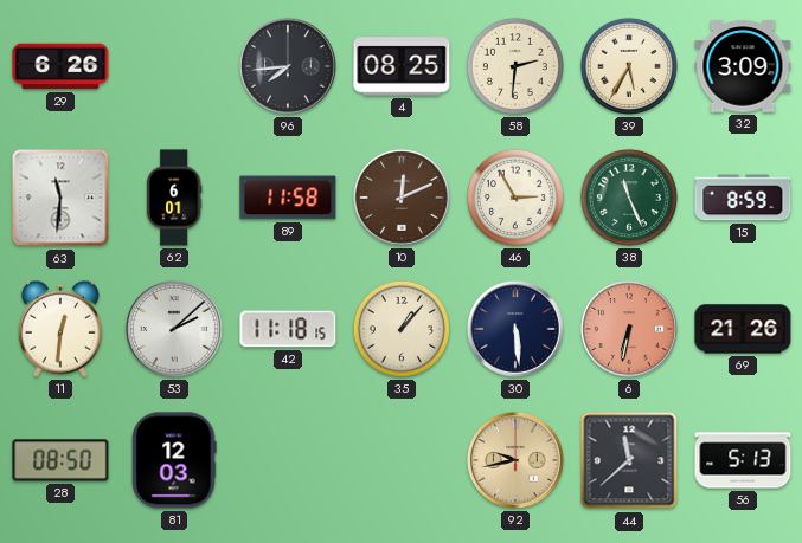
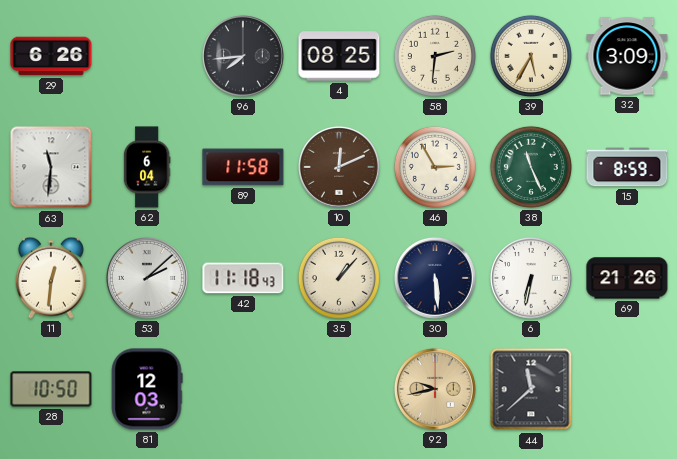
62: 6:01 -> 6:04 (147, 167)
42: 11:18:15 -> 11:18:43 (243, 278)
6 dial: salmon -> white (531, 278)
28: 08:50 -> 10:50 (51, 389)
56: 5:13 -> none (743, 460)
